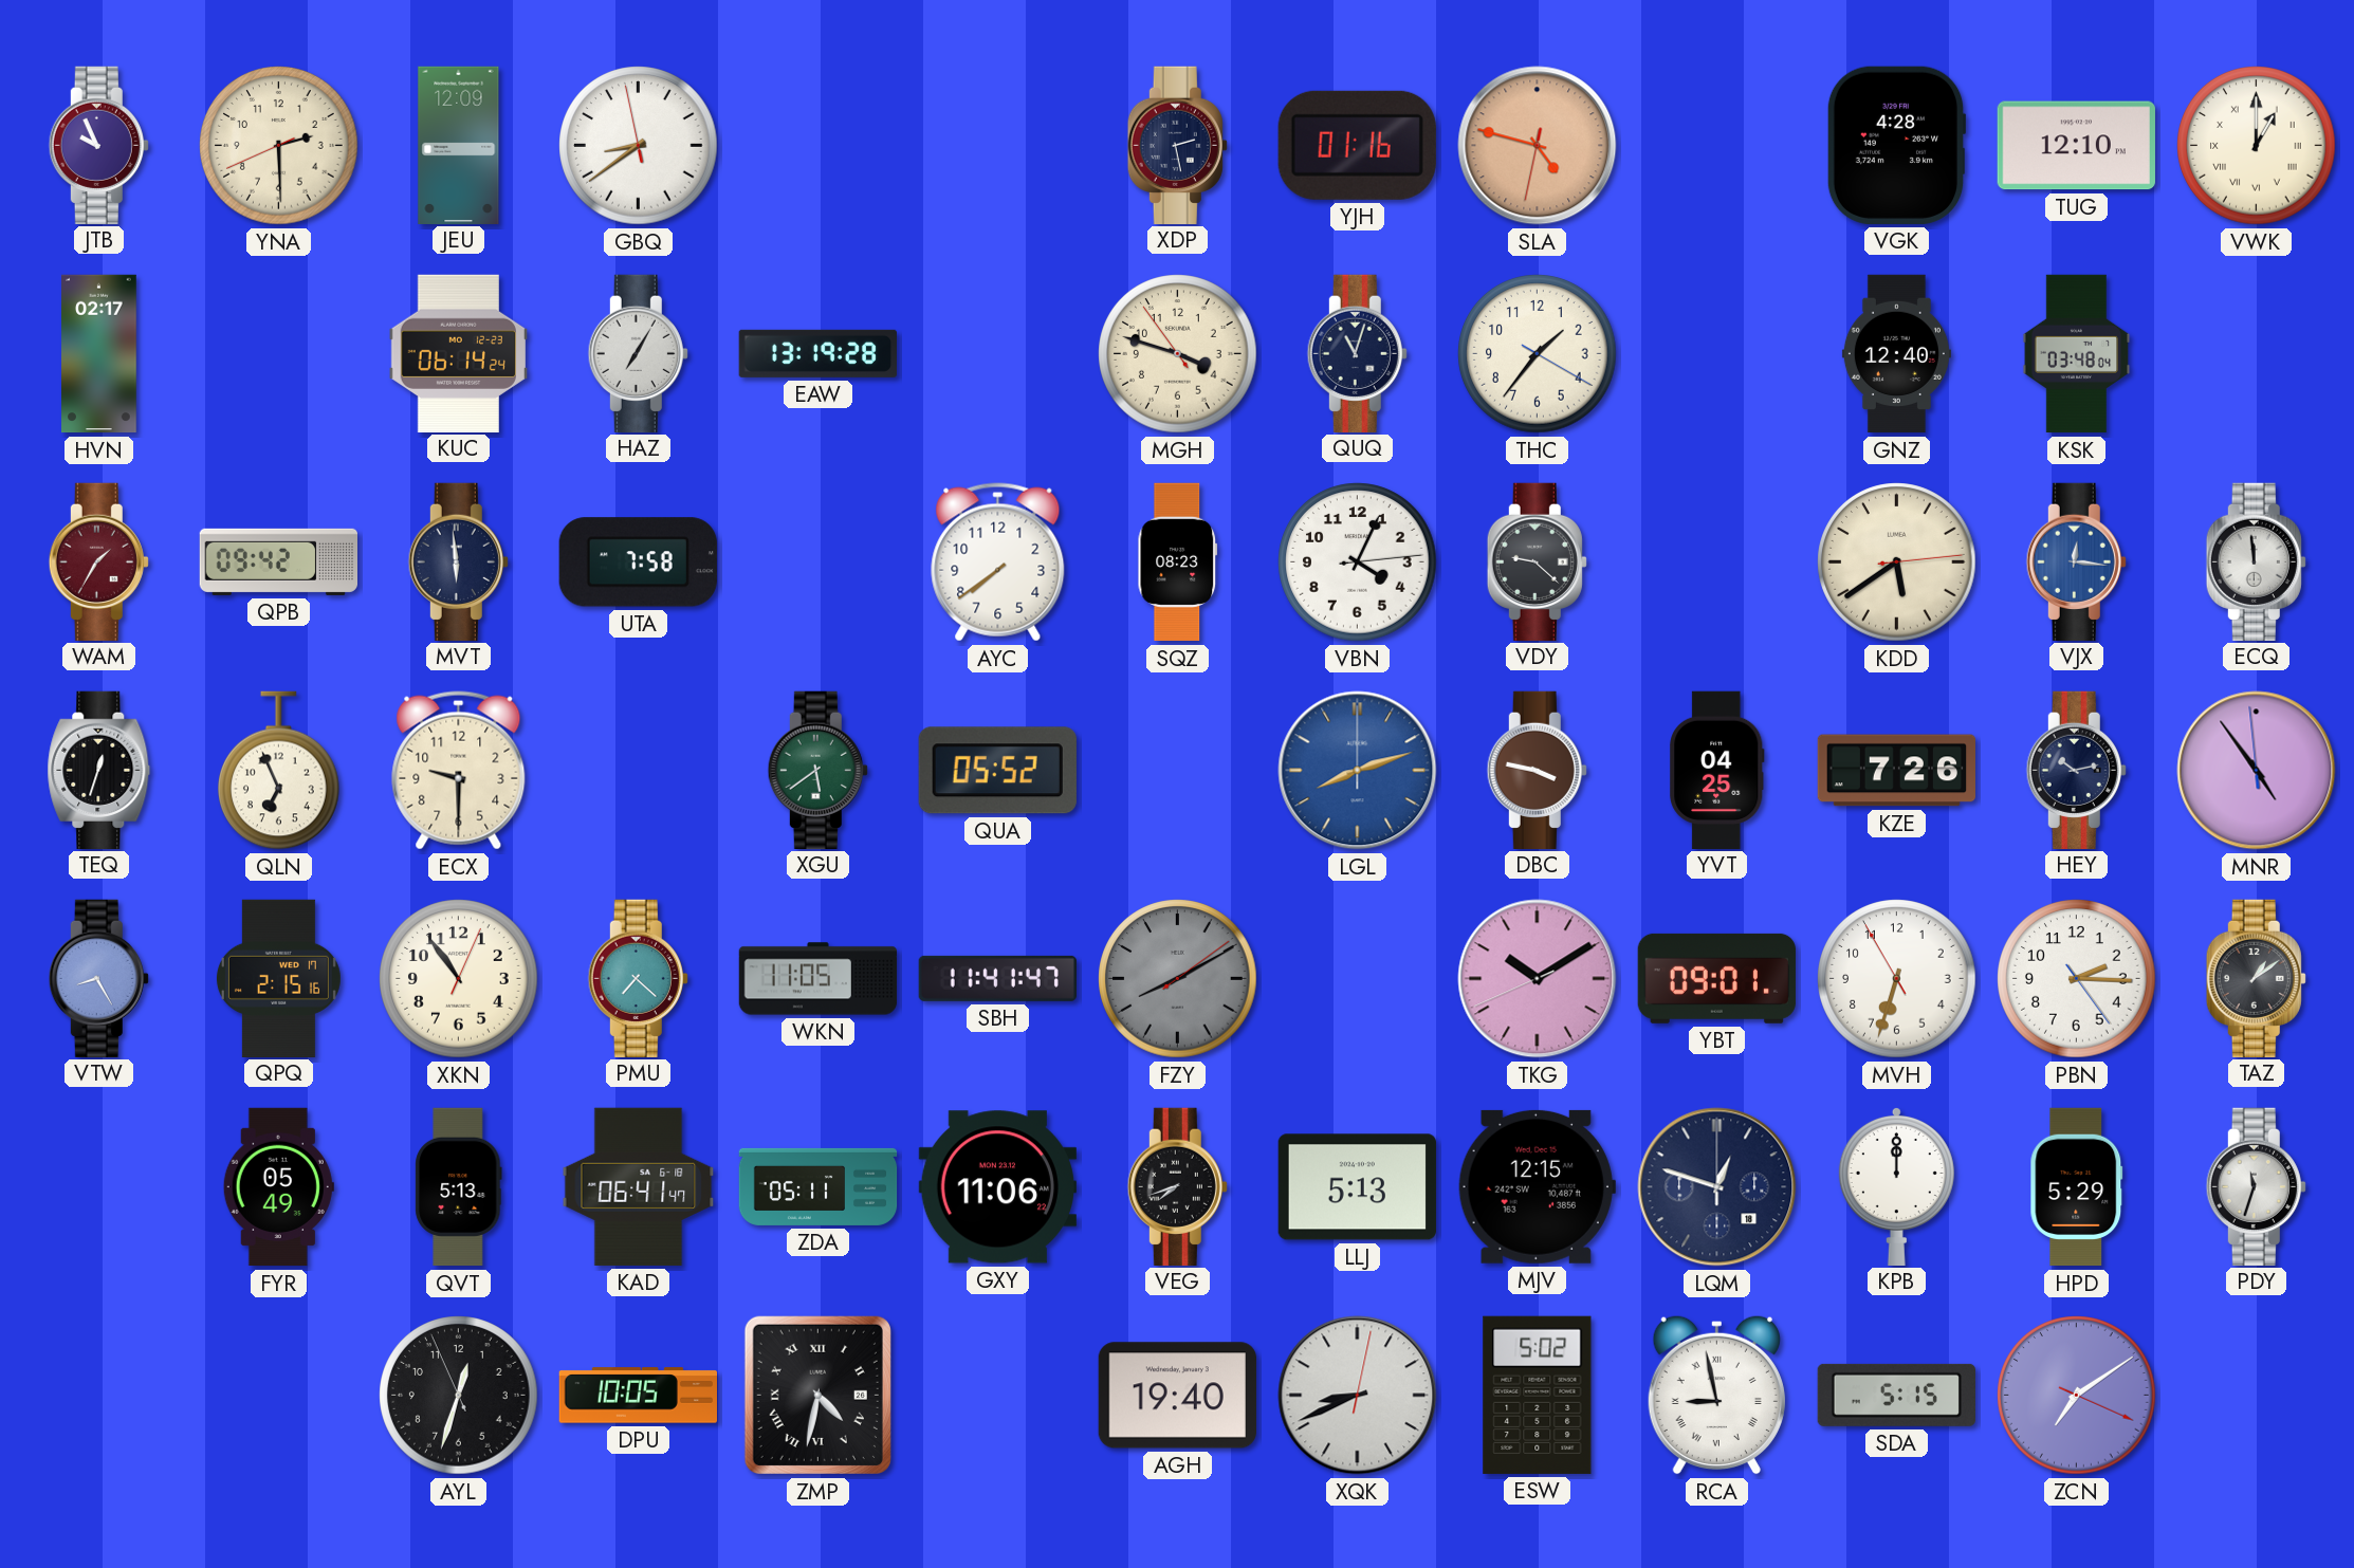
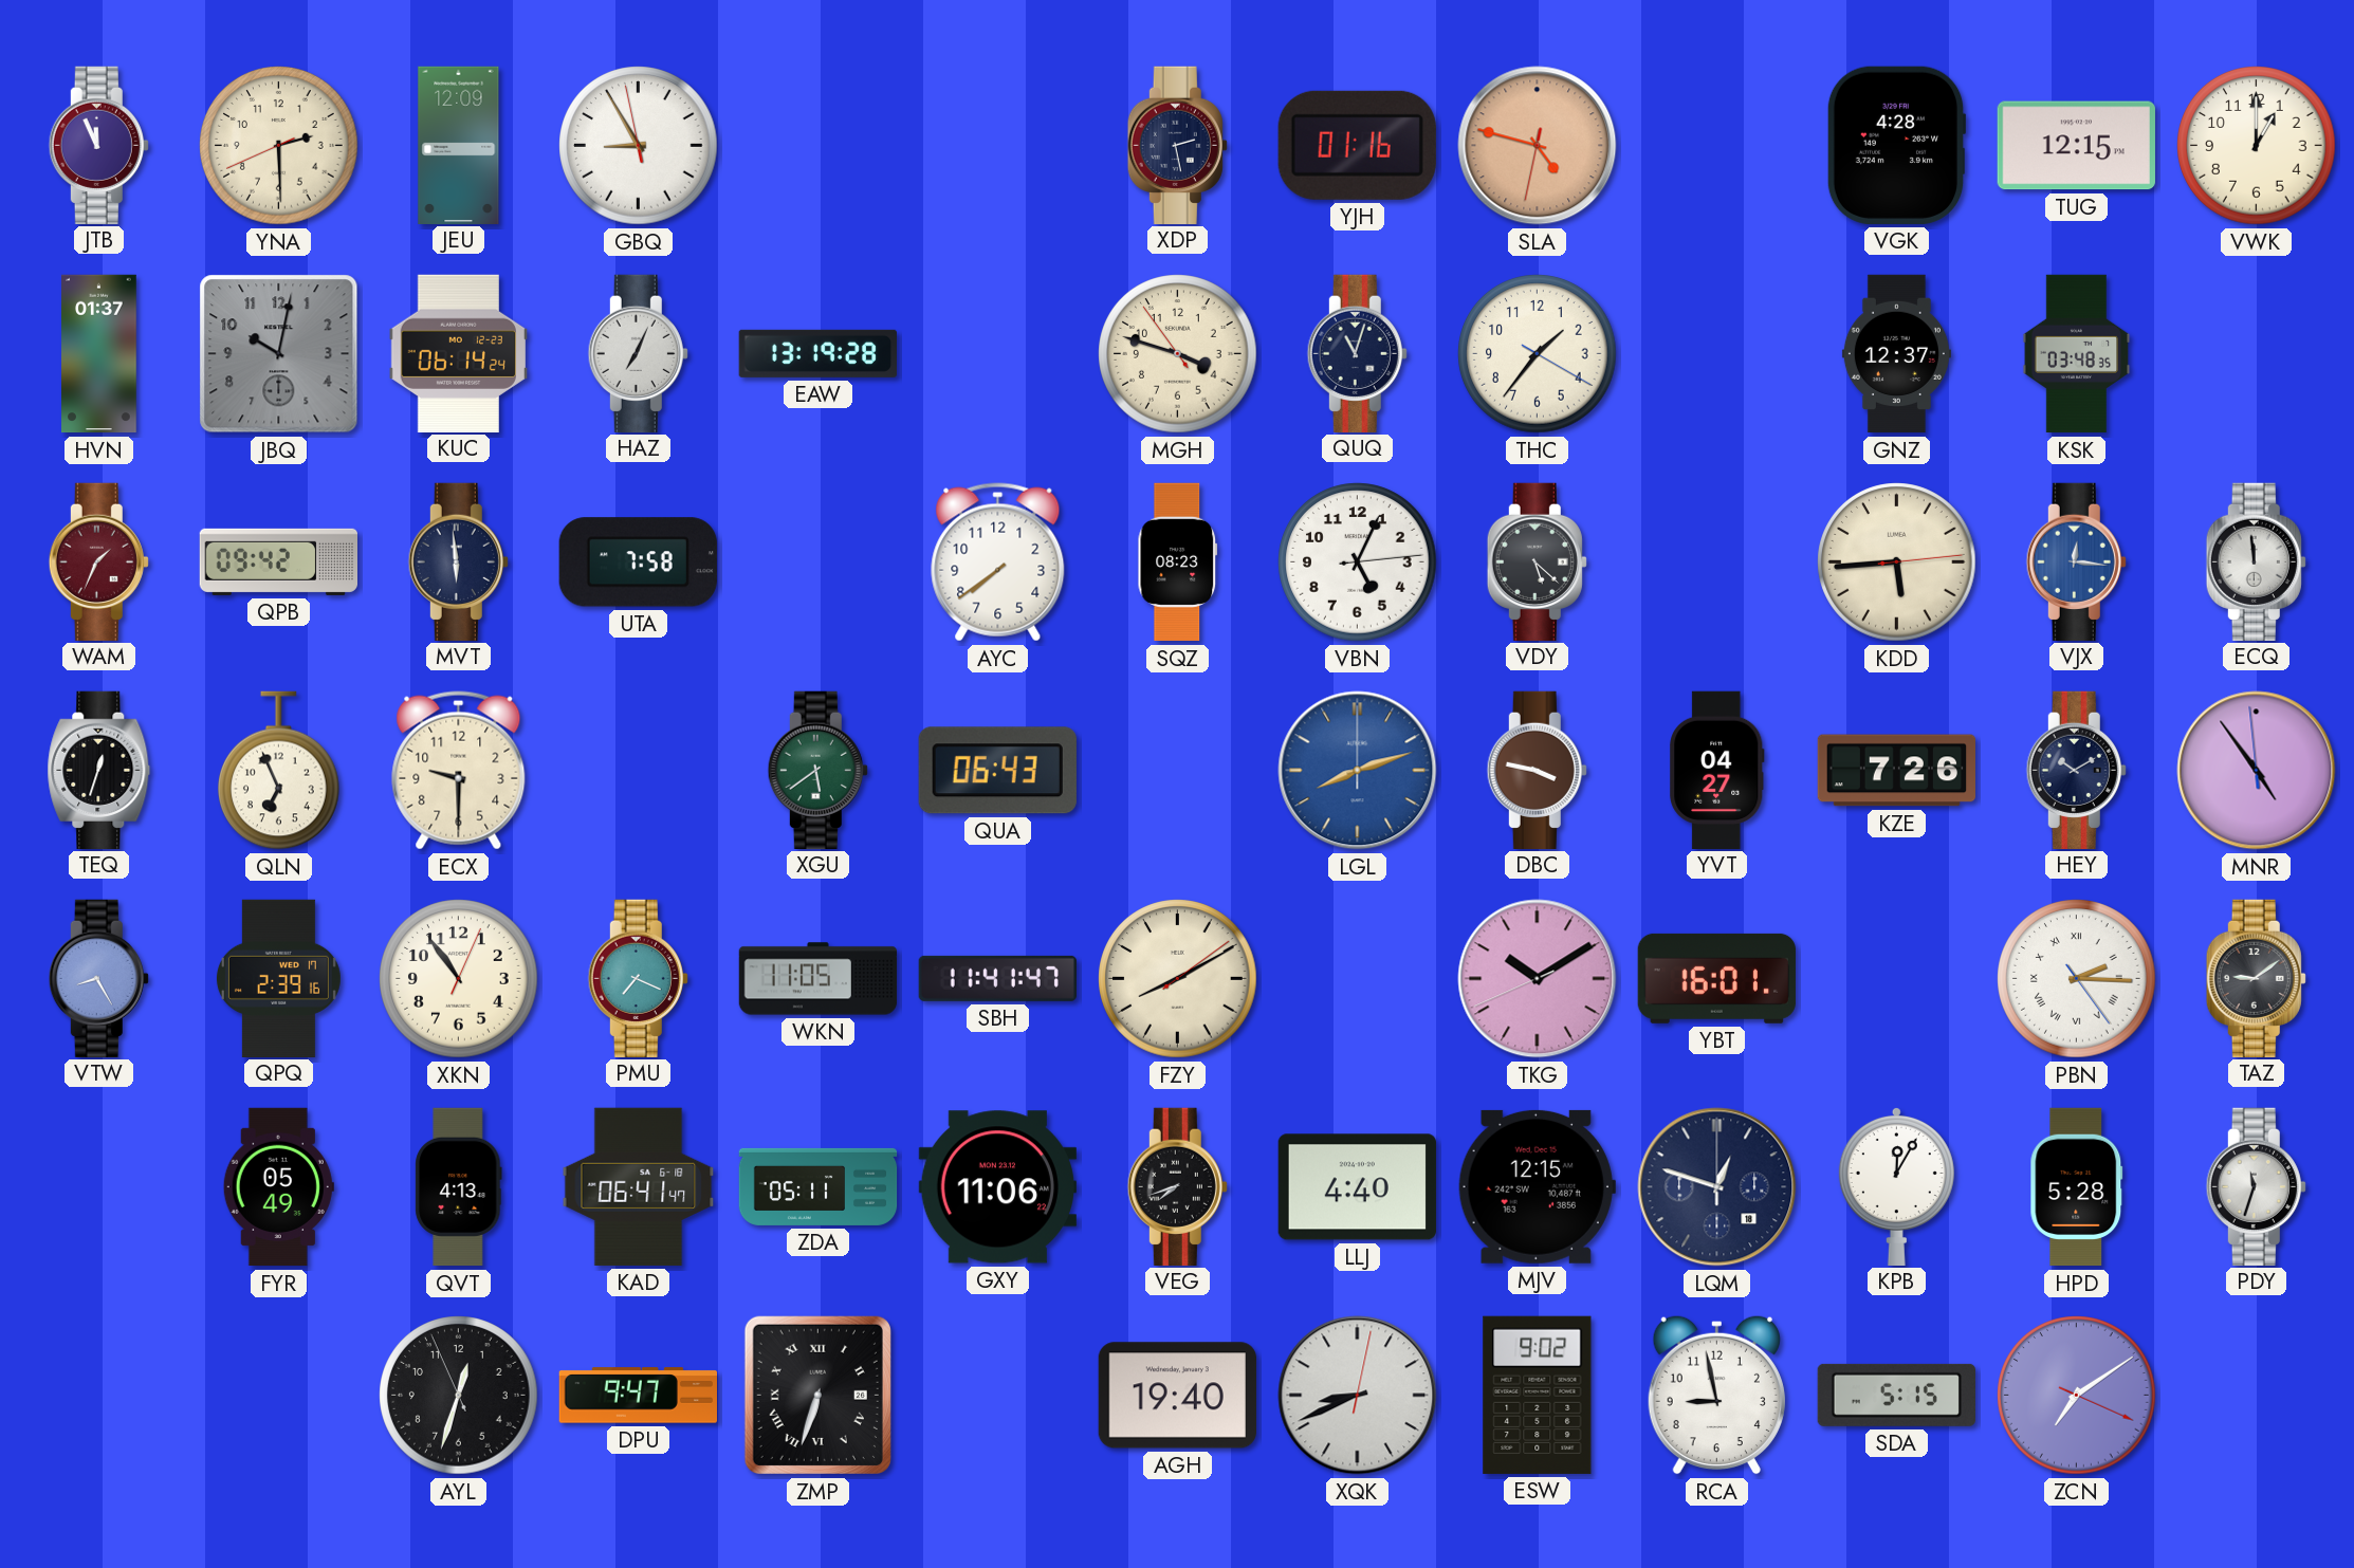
JTB: 9:56 -> 11:56 (98, 145)
GBQ: 8:38 -> 8:54 (639, 146)
TUG: 12:10 -> 12:15 (2076, 146)
VWK numerals: Roman -> Arabic (2257, 146)
HVN: 02:17 -> 01:37 (99, 354)
JBQ: none -> 10:02 (279, 354)
HAZ: 7:05 -> 7:04 (638, 353)
GNZ: 12:40 -> 12:37 (1896, 354)
KSK: 03:48:04 -> 03:48:35 (2077, 354)
WAM: 1:35 -> 1:34 (98, 561)
VBN: 4:04 -> 5:04 (1358, 562)
VDY: 9:22 -> 5:22 (1537, 561)
KDD: 5:39 -> 5:44 (1897, 562)
QUA: 05:52 -> 06:43 (997, 771)
YVT: 04:25 -> 04:27 (1717, 770)
HEY: 10:13 -> 10:10 (2076, 770)
QPQ: 2:15 -> 2:39 (278, 978)
PMU: 7:22 -> 7:19 (638, 978)
FZY dial: grey -> cream (1178, 979)
YBT: 09:01 -> 16:01 (1716, 978)
MVH: 6:32 -> none (1897, 979)
PBN numerals: Arabic -> Roman (2077, 979)
TAZ: 1:09 -> 9:09 (2256, 978)
QVT: 5:13 -> 4:13 (459, 1187)
LLJ: 5:13 -> 4:40 (1357, 1187)
KPB: 12:00 -> 12:05 (1896, 1185)
HPD: 5:29 -> 5:28 (2077, 1187)
DPU: 10:05 -> 9:47 (638, 1396)
ZMP: 4:32 -> 6:33 (817, 1395)
ESW: 5:02 -> 9:02 (1538, 1395)
RCA numerals: Roman -> Arabic (1716, 1395)
